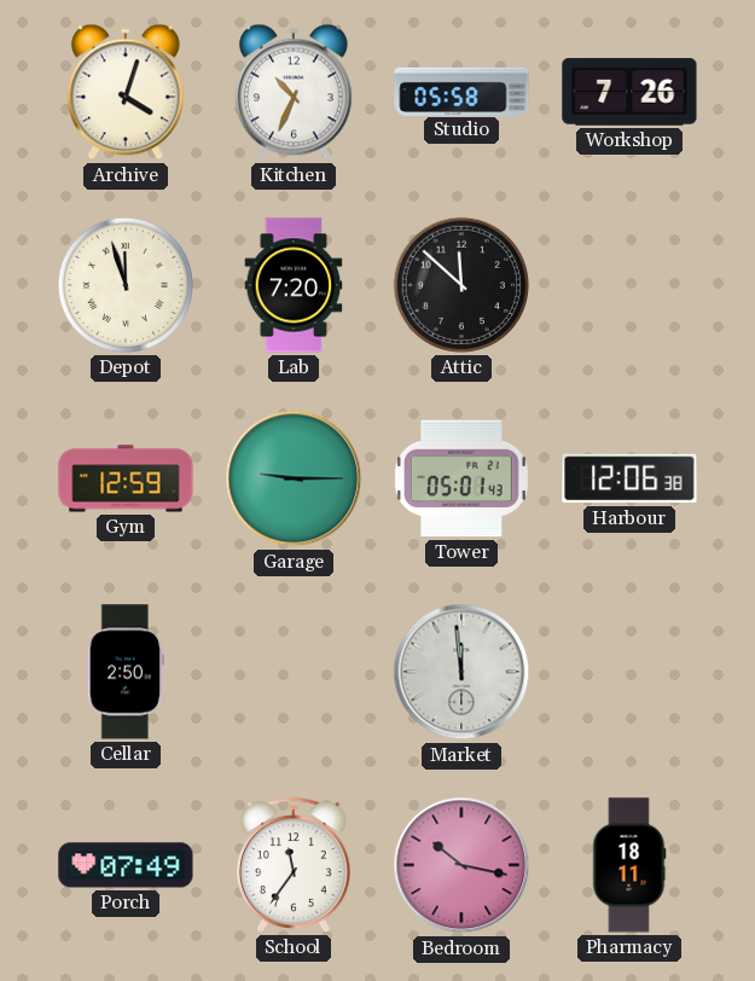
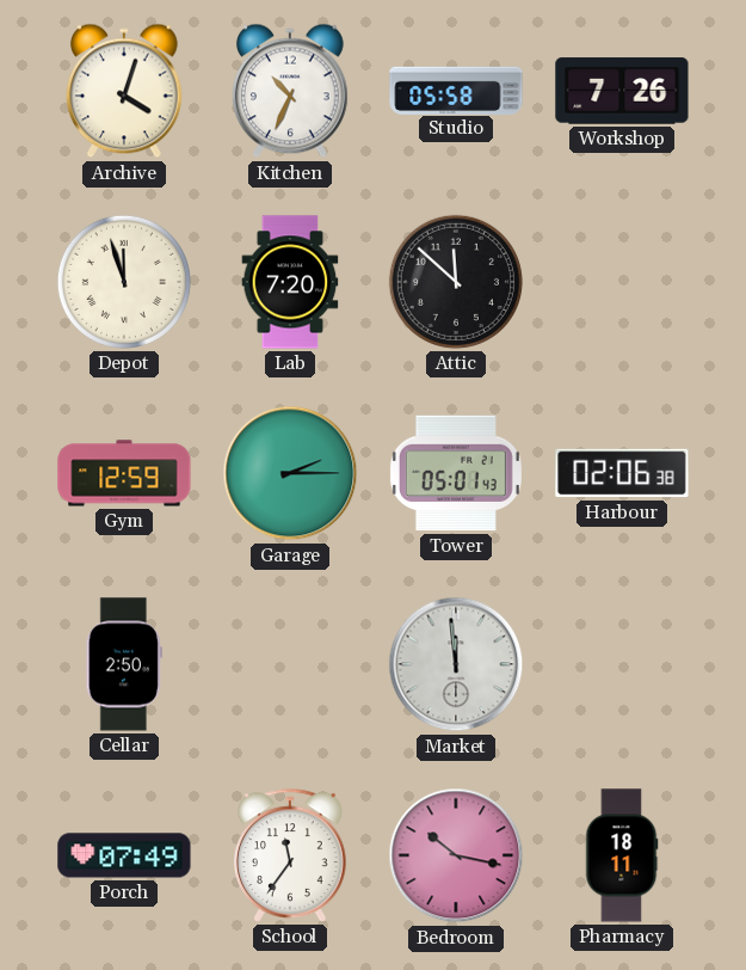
Garage: 9:15 -> 2:15 (290, 473)
Harbour: 12:06 -> 02:06 (622, 473)
